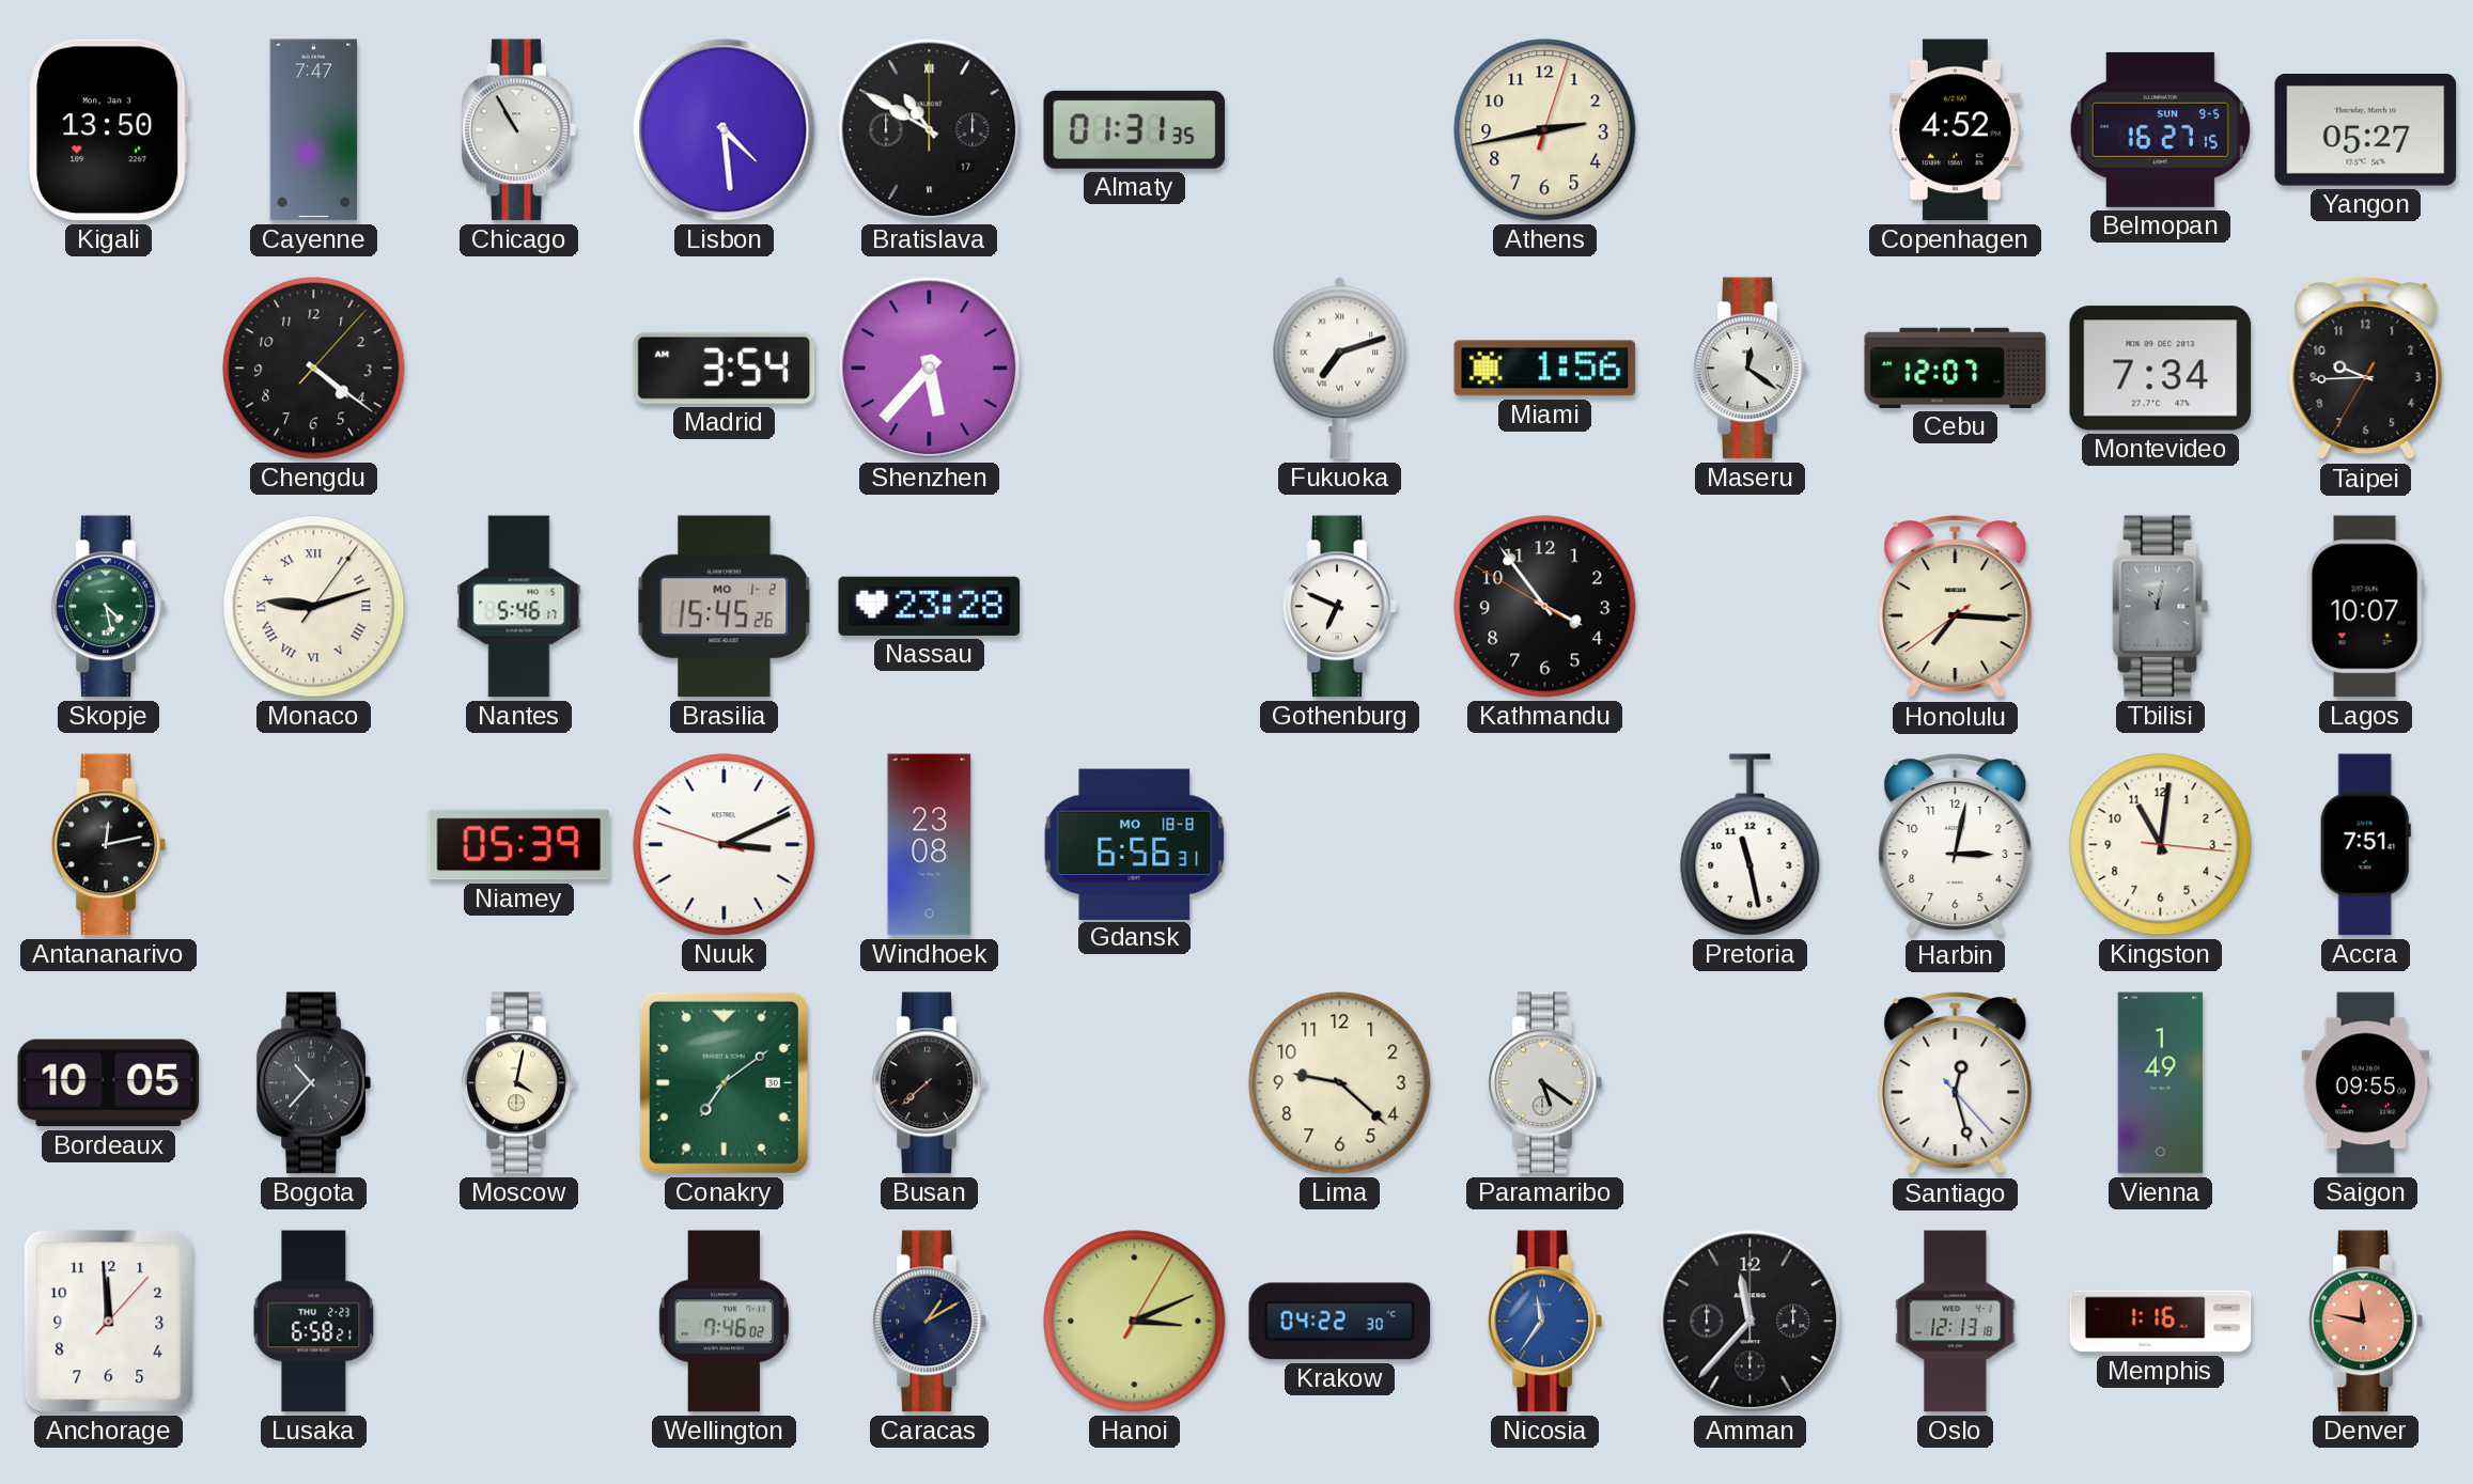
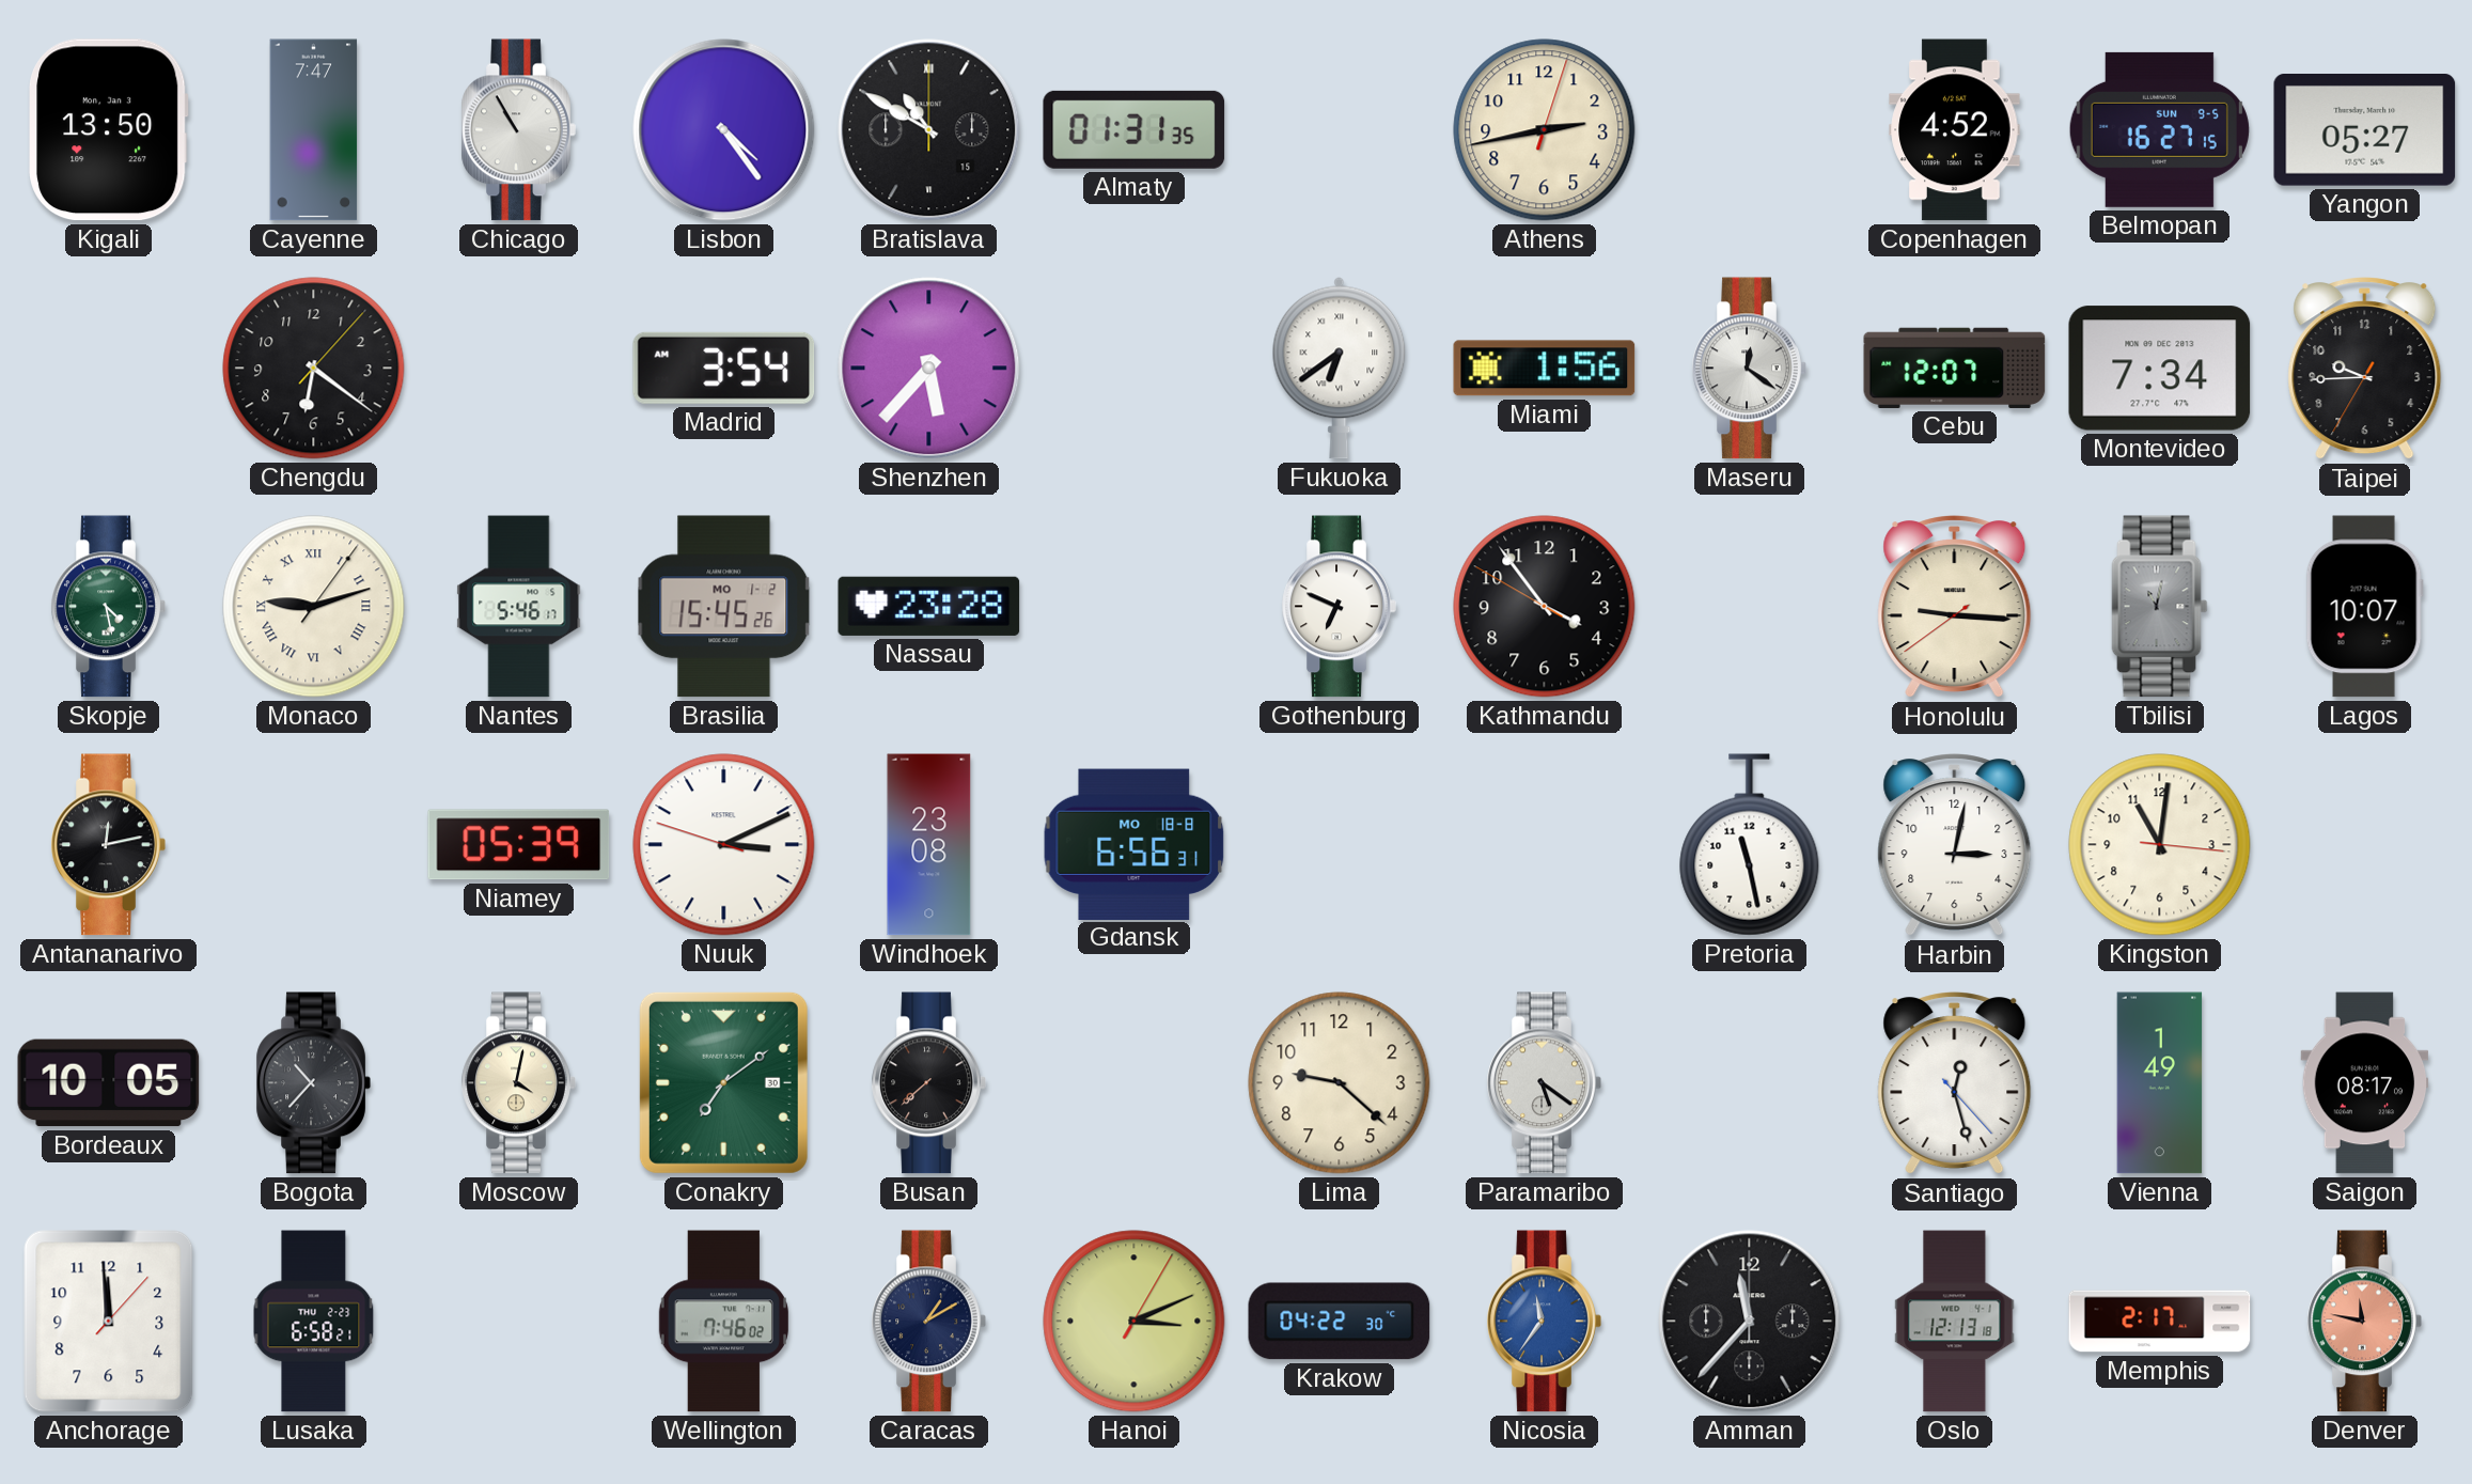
Lisbon: 4:29 -> 4:24 (724, 130)
Bratislava date: 17 -> 15 (929, 130)
Chengdu: 4:21 -> 6:21 (314, 369)
Fukuoka: 7:12 -> 6:39 (1340, 369)
Honolulu: 7:15 -> 9:15 (1955, 607)
Accra: 7:51 -> none (2365, 845)
Saigon: 09:55 -> 08:17 (2365, 1083)
Memphis: 1:16 -> 2:17 (2160, 1322)
